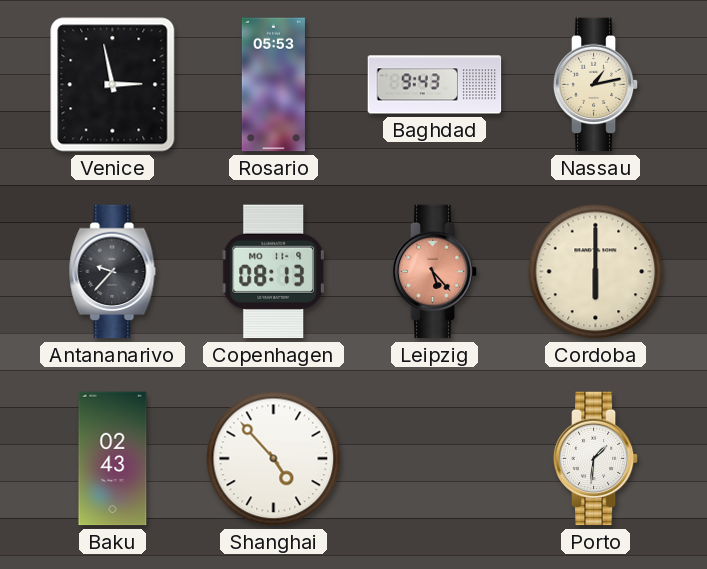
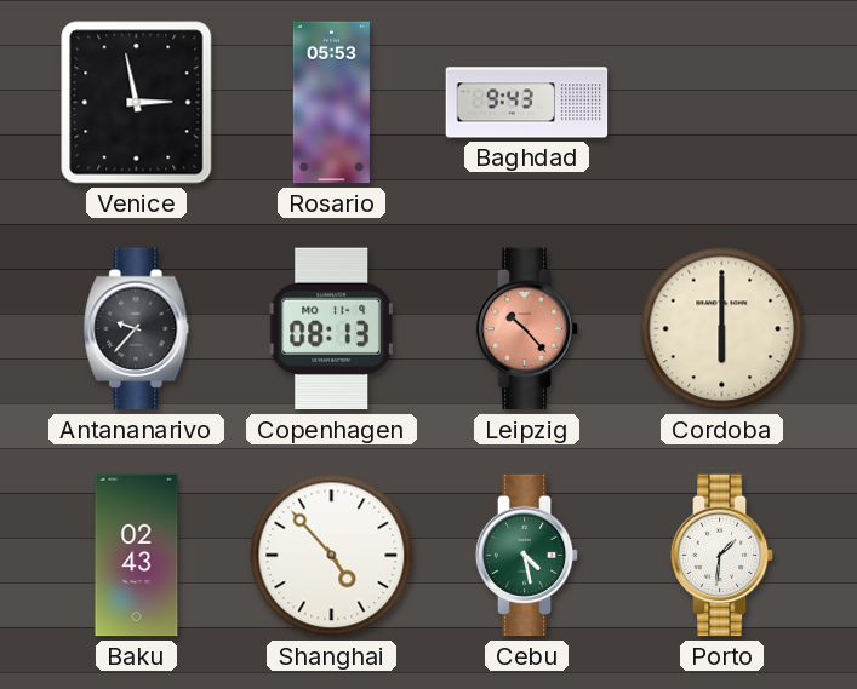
Nassau: 1:13 -> none (596, 85)
Leipzig: 5:23 -> 10:23 (527, 329)
Cebu: none -> 4:28 (527, 556)
